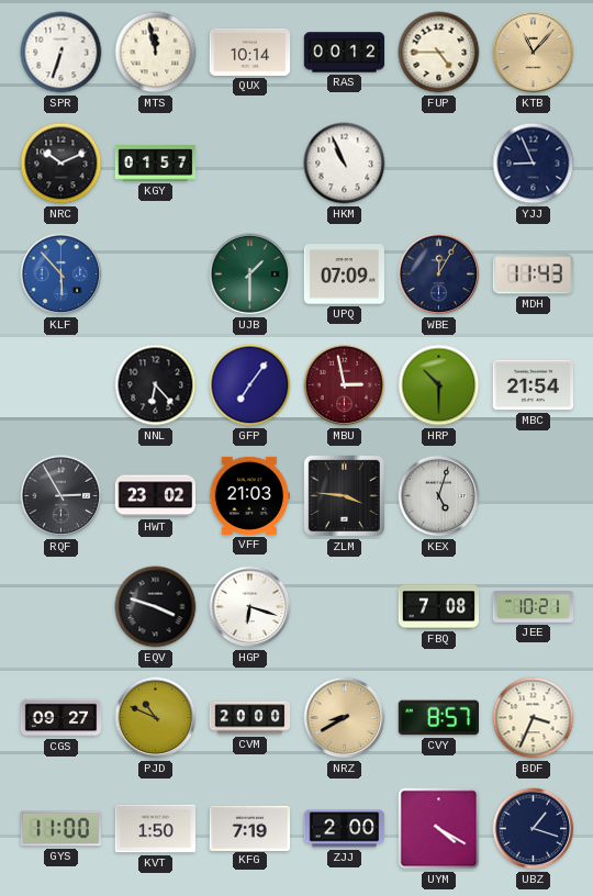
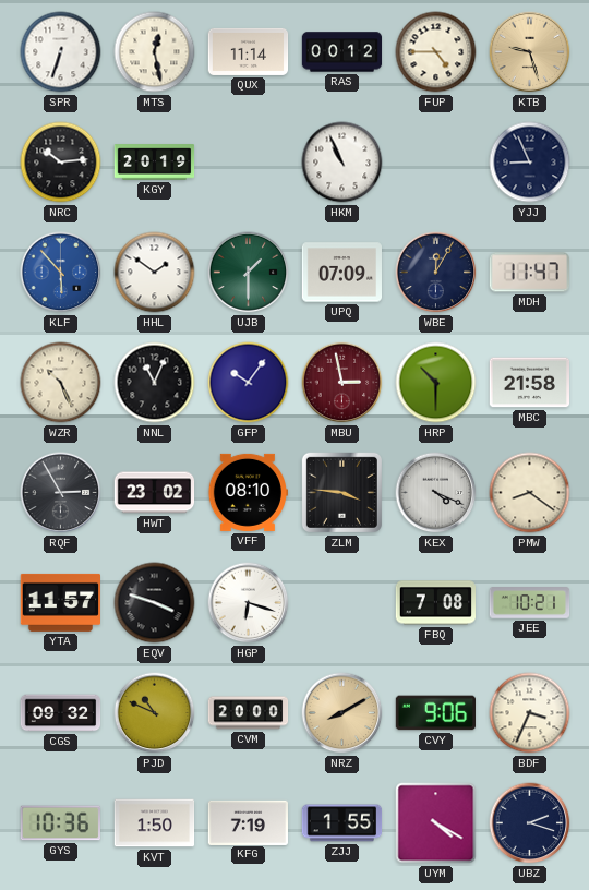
MTS: 11:58 -> 12:28 (155, 52)
QUX: 10:14 -> 11:14 (249, 51)
KTB: 11:07 -> 9:27 (530, 52)
NRC: 10:11 -> 10:14 (61, 163)
KGY: 01:57 -> 20:19 (155, 163)
HHL: none -> 1:51 (155, 273)
MDH: 11:43 -> 11:47 (529, 273)
WZR: none -> 10:26 (61, 383)
NNL: 6:23 -> 11:04 (155, 383)
GFP: 7:06 -> 10:06 (249, 383)
MBC: 21:54 -> 21:58 (530, 383)
VFF: 21:03 -> 08:10 (247, 492)
KEX: 5:03 -> 4:19 (436, 493)
PMW: none -> 8:21 (530, 493)
YTA: none -> 11:57 (61, 602)
CGS: 09:27 -> 09:32 (61, 713)
NRZ: 8:40 -> 8:10 (342, 713)
CVY: 8:57 -> 9:06 (435, 713)
GYS: 11:00 -> 10:36 (60, 823)
ZJJ: 2:00 -> 1:55 (342, 823)
UBZ: 1:18 -> 2:18 (530, 823)
